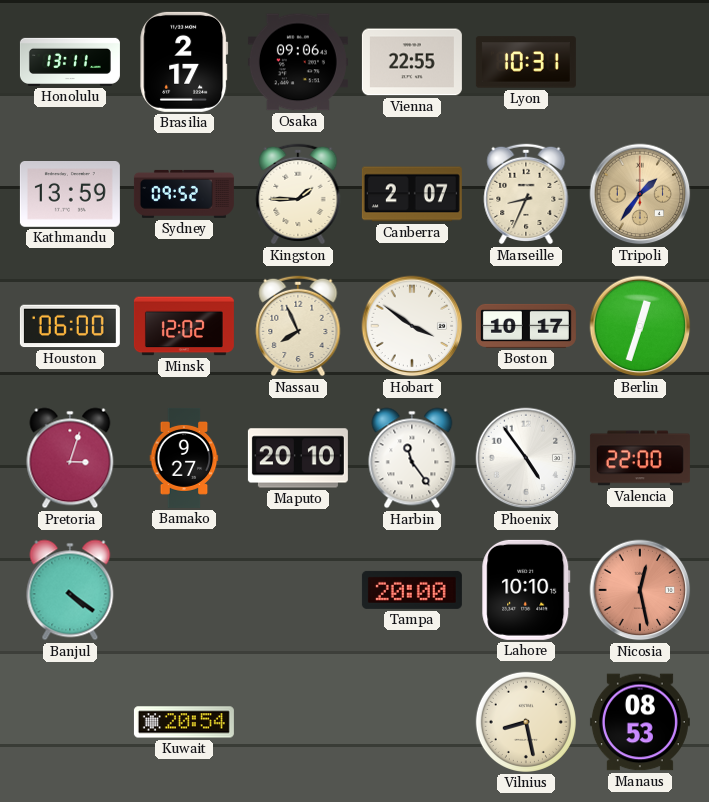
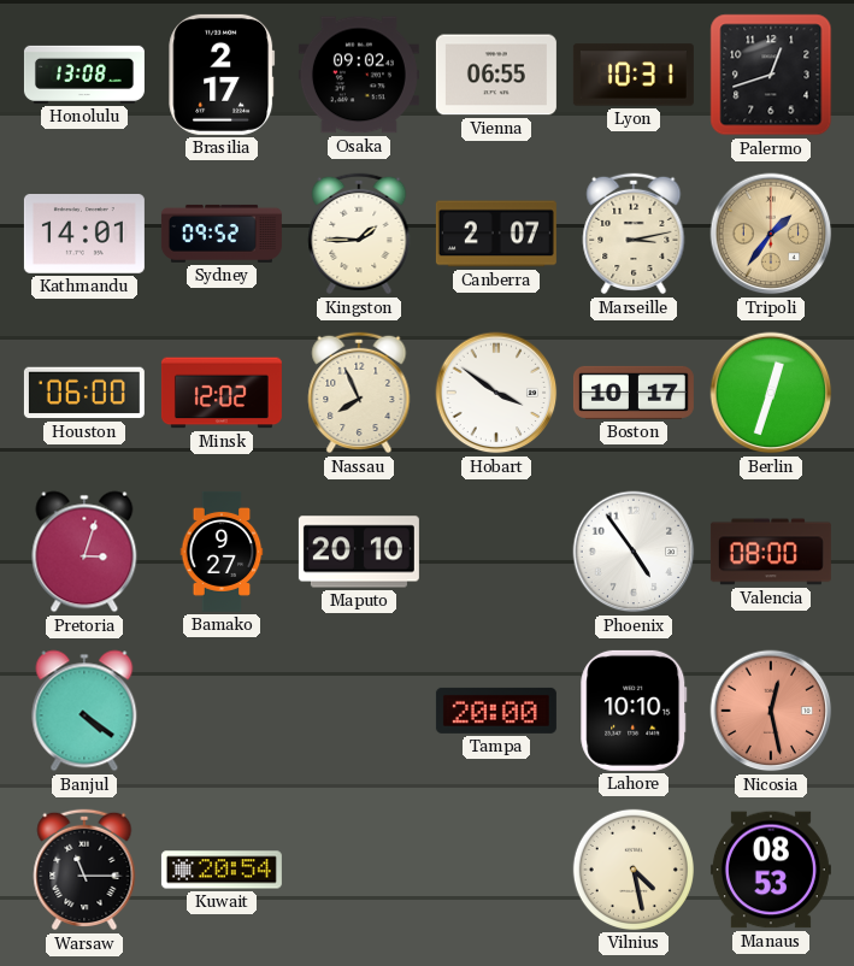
Honolulu: 13:11 -> 13:08 (84, 75)
Osaka: 09:06 -> 09:02 (359, 75)
Vienna: 22:55 -> 06:55 (496, 75)
Palermo: none -> 12:42 (771, 75)
Kathmandu: 13:59 -> 14:01 (84, 235)
Marseille: 8:34 -> 3:13 (634, 234)
Harbin: 11:24 -> none (412, 458)
Valencia: 22:00 -> 08:00 (771, 552)
Warsaw: none -> 11:15 (84, 870)
Vilnius: 8:28 -> 4:28 (634, 870)
